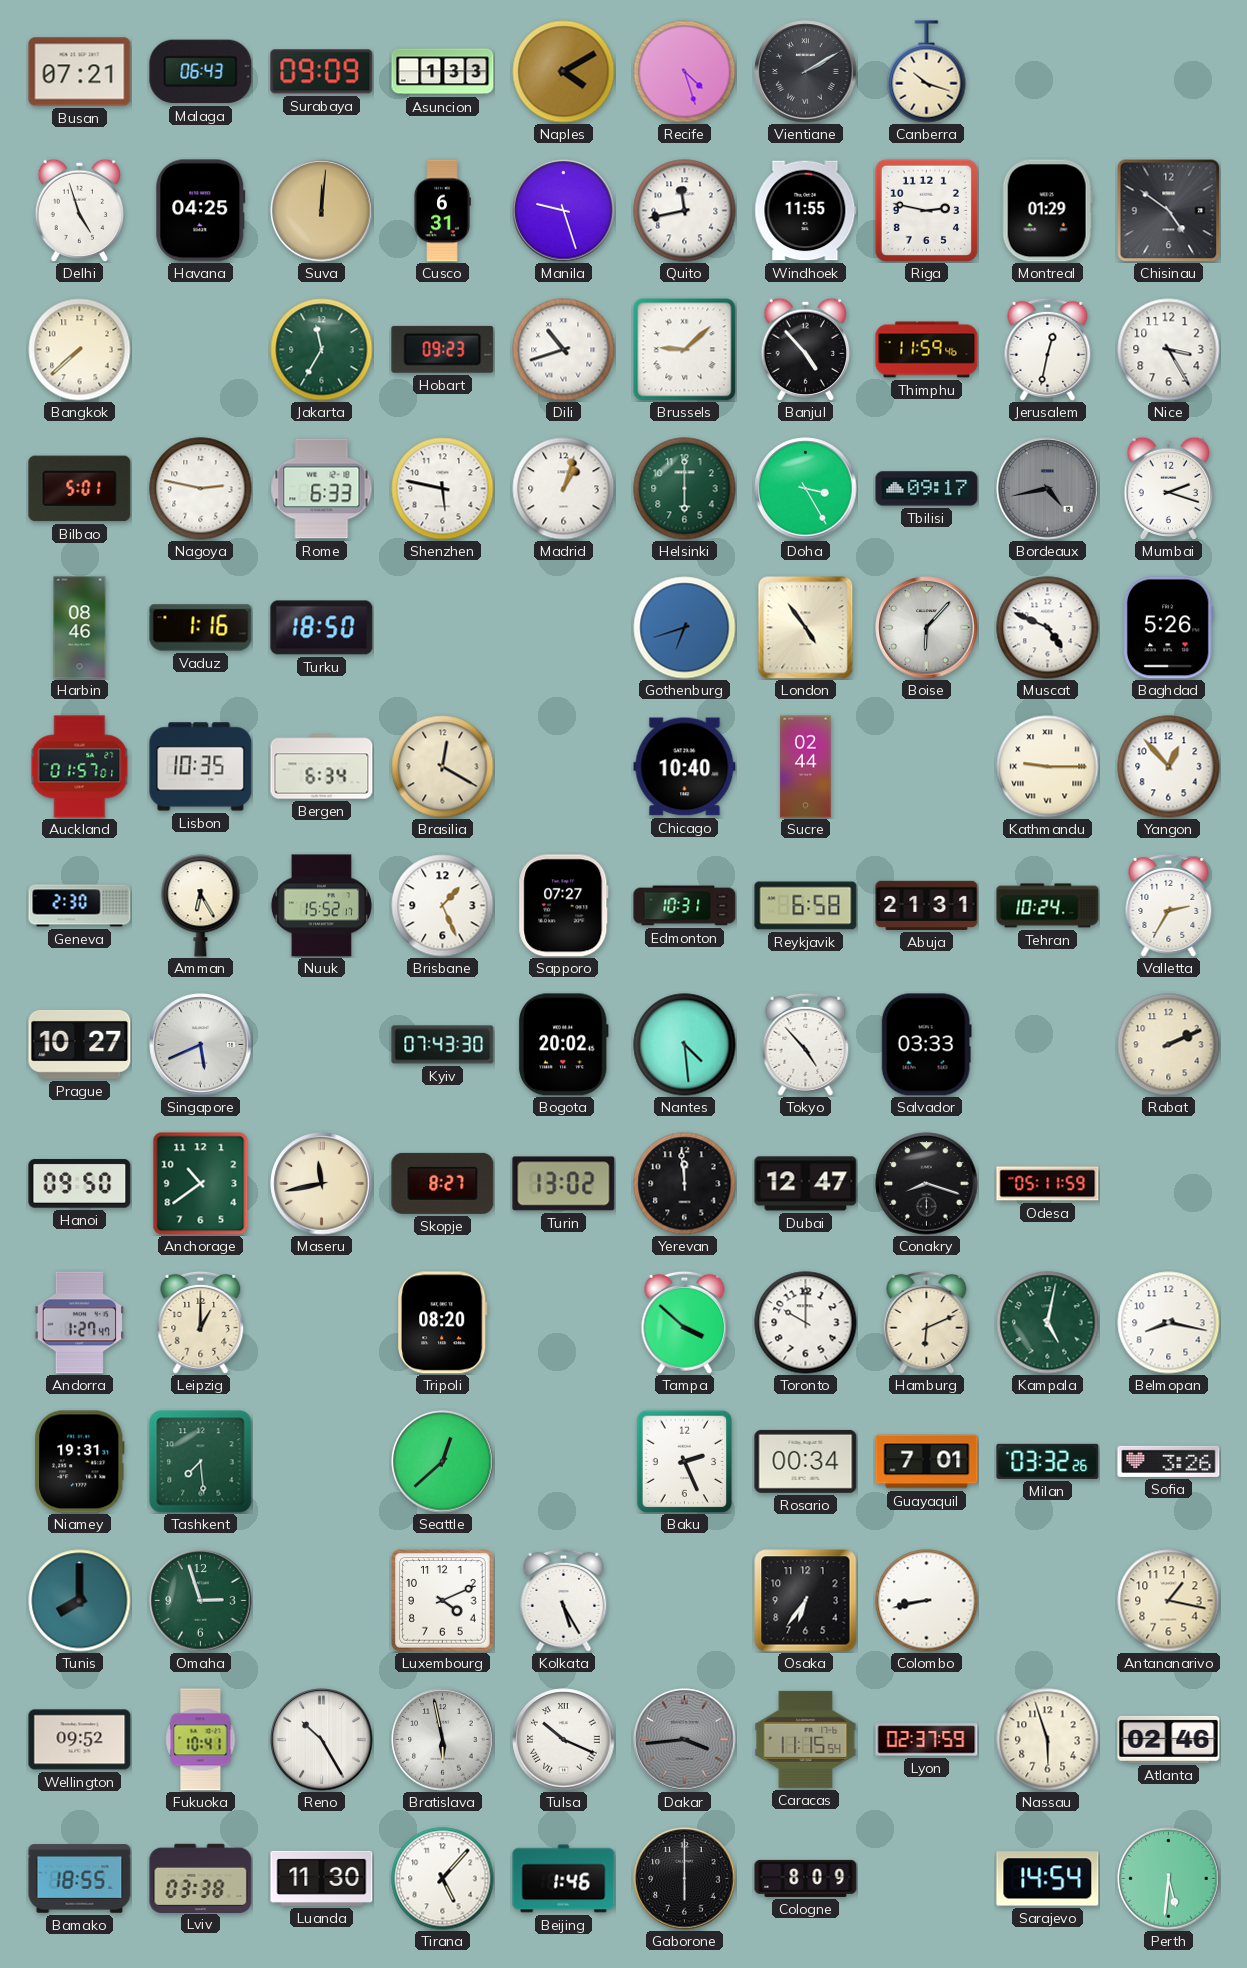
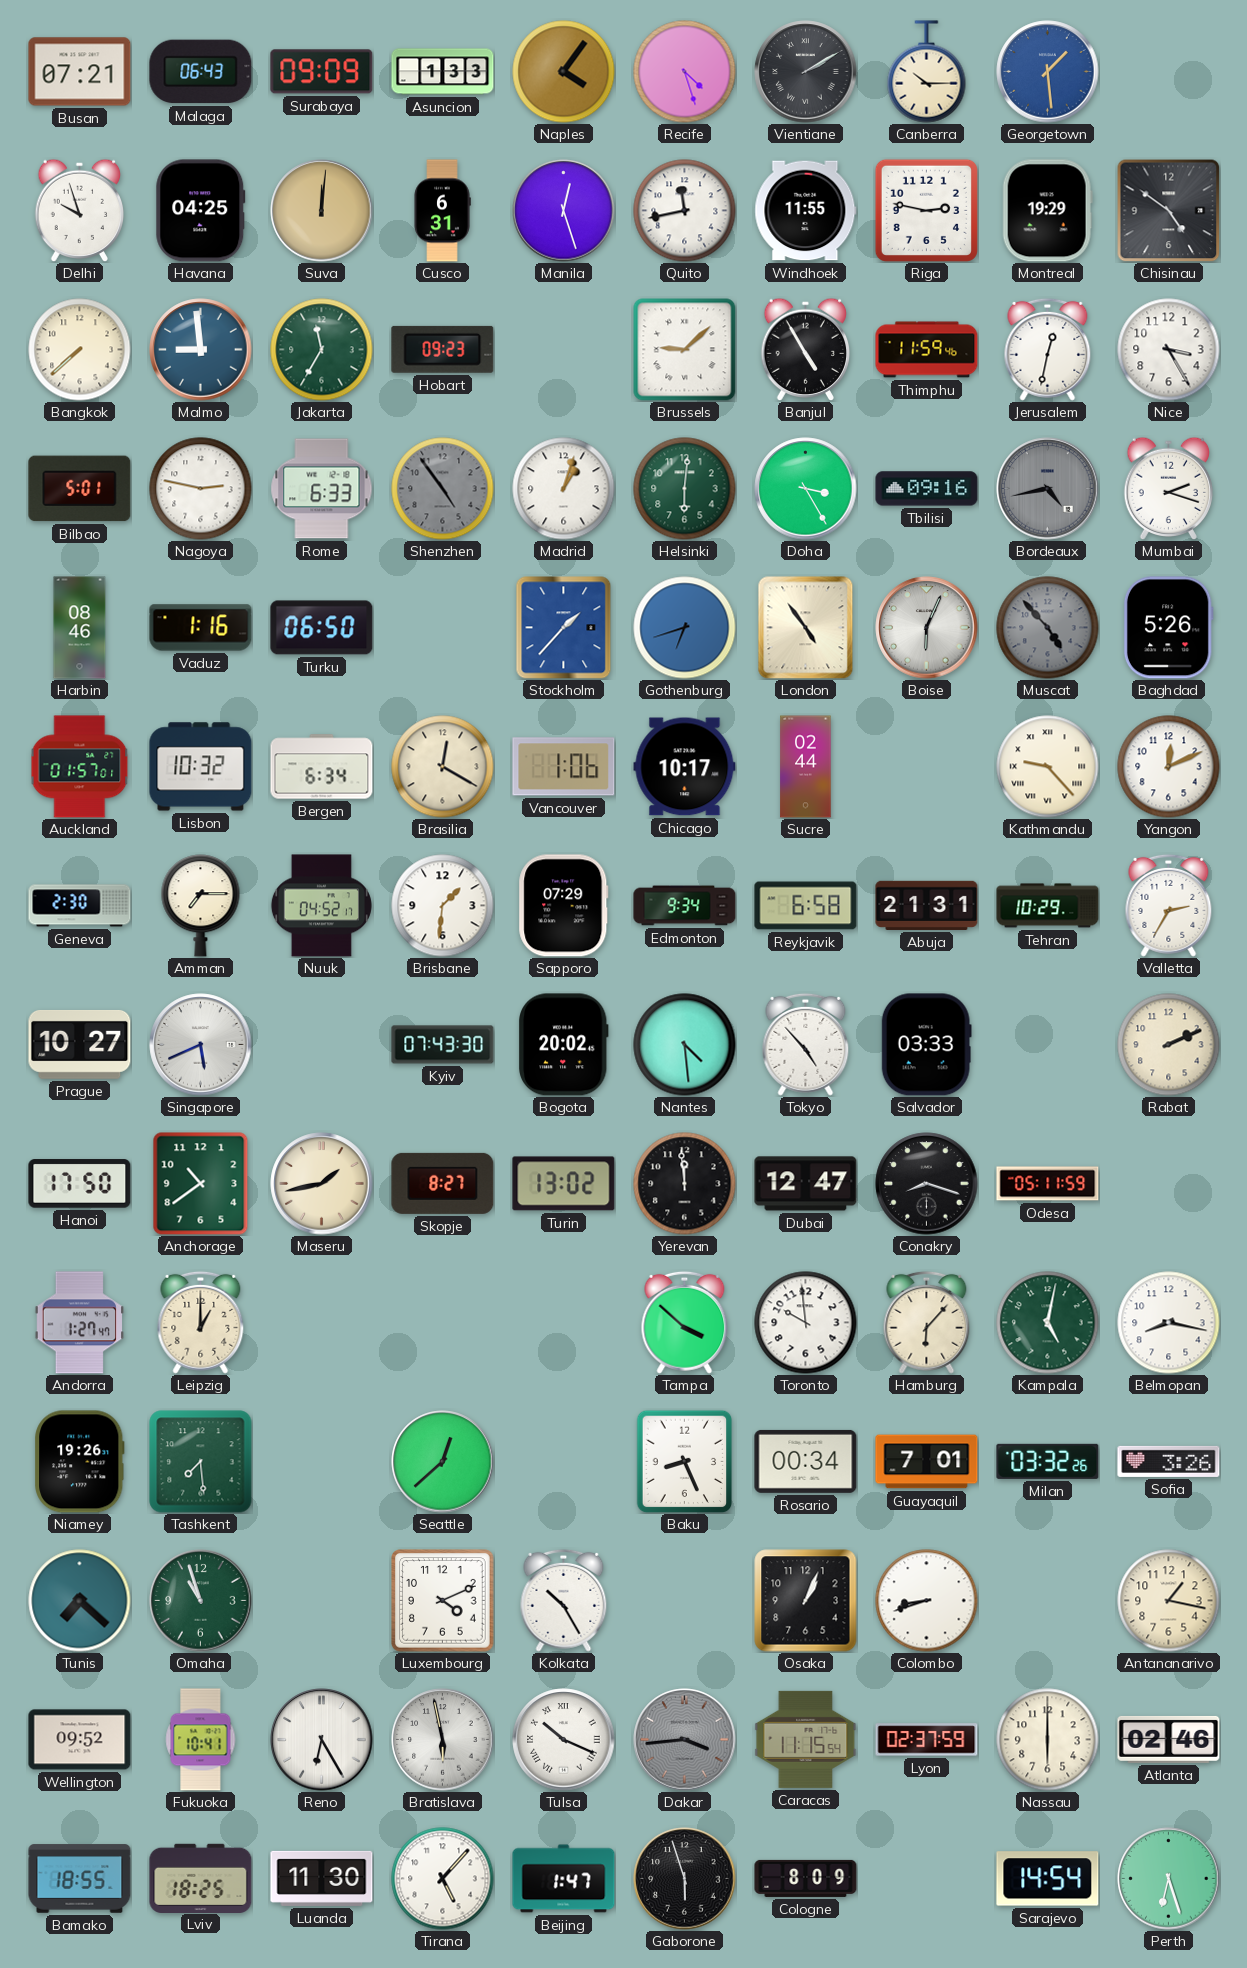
Naples: 4:10 -> 4:06 (564, 72)
Canberra: 10:18 -> 10:15 (927, 72)
Georgetown: none -> 1:29 (1048, 72)
Delhi: 4:57 -> 9:57 (80, 210)
Manila: 9:27 -> 12:27 (564, 211)
Montreal: 01:29 -> 19:29 (1047, 211)
Malmo: none -> 8:59 (201, 350)
Dili: 10:42 -> none (564, 350)
Banjul: 4:53 -> 4:55 (806, 349)
Shenzhen: 5:47 -> 4:54 (443, 489)
Shenzhen dial: white -> grey (443, 489)
Helsinki: 6:00 -> 6:01 (685, 489)
Tbilisi: 09:17 -> 09:16 (927, 489)
Turku: 18:50 -> 06:50 (322, 628)
Stockholm: none -> 1:37 (564, 628)
Boise: 6:07 -> 6:04 (927, 628)
Muscat: 4:49 -> 4:53 (1048, 628)
Muscat dial: white -> grey (1048, 628)
Lisbon: 10:35 -> 10:32 (201, 767)
Vancouver: none -> 1:06 (564, 767)
Chicago: 10:40 -> 10:17 (685, 767)
Kathmandu: 9:15 -> 9:23 (1048, 767)
Yangon: 12:53 -> 12:11 (1169, 767)
Amman: 6:25 -> 7:15 (201, 906)
Nuuk: 15:52 -> 04:52 (321, 906)
Brisbane: 1:26 -> 1:31 (443, 906)
Sapporo: 07:27 -> 07:29 (564, 906)
Edmonton: 10:31 -> 9:34 (685, 906)
Tehran: 10:24 -> 10:29 (1048, 906)
Hanoi: 09:50 -> 17:50 (80, 1184)
Maseru: 11:43 -> 1:43 (322, 1184)
Tripoli: 08:20 -> none (443, 1323)
Toronto: 10:00 -> 9:59 (806, 1323)
Hamburg: 6:11 -> 6:07 (927, 1322)
Niamey: 19:31 -> 19:26 (80, 1462)
Baku: 2:26 -> 8:26 (685, 1461)
Tunis: 8:00 -> 7:22 (80, 1601)
Omaha: 2:57 -> 10:57 (201, 1601)
Kolkata: 5:25 -> 10:25 (564, 1600)
Osaka: 6:36 -> 1:04 (806, 1601)
Colombo: 8:43 -> 8:42 (927, 1601)
Reno: 10:25 -> 6:25 (322, 1740)
Nassau: 5:57 -> 6:00 (1048, 1740)
Lviv: 03:38 -> 18:25 (201, 1878)
Beijing: 1:46 -> 1:47 (564, 1879)
Gaborone: 6:00 -> 5:57 (685, 1879)
Perth: 5:31 -> 6:27 (1169, 1879)
